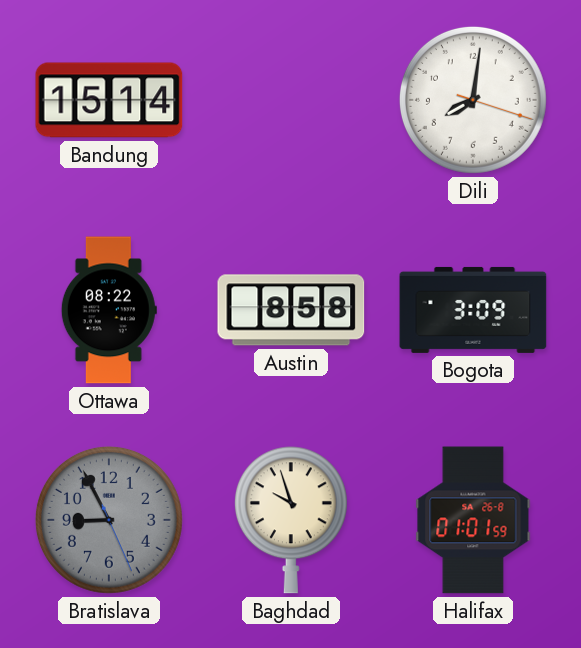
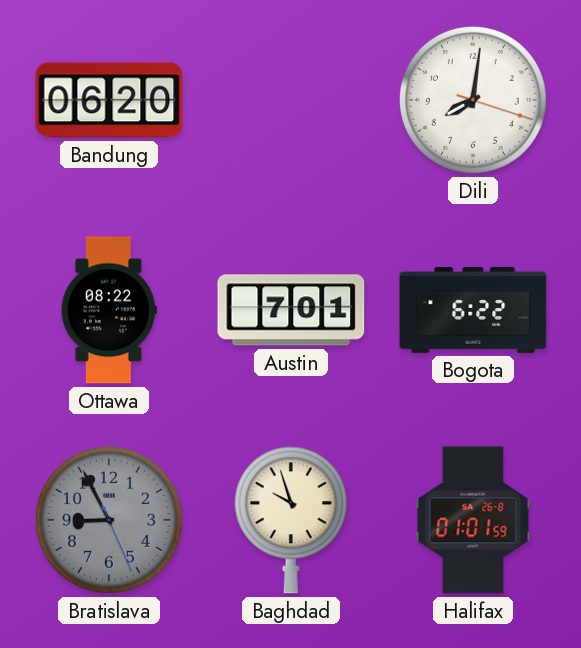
Bandung: 15:14 -> 06:20 (109, 100)
Austin: 8:58 -> 7:01 (291, 310)
Bogota: 3:09 -> 6:22 (473, 310)
